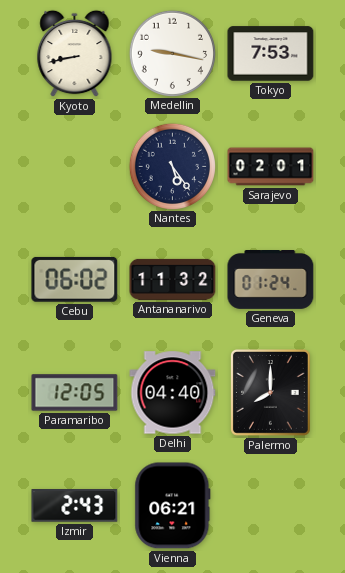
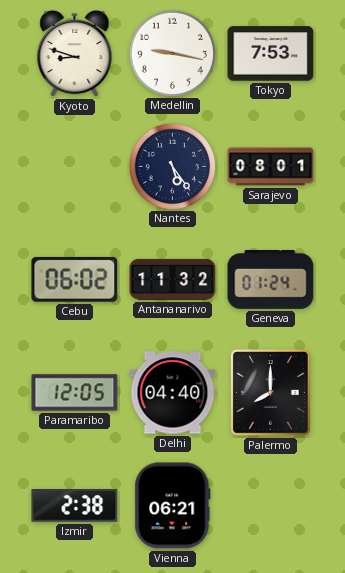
Kyoto: 8:43 -> 8:48 (75, 54)
Sarajevo: 02:01 -> 08:01 (271, 167)
Izmir: 2:43 -> 2:38 (75, 506)
